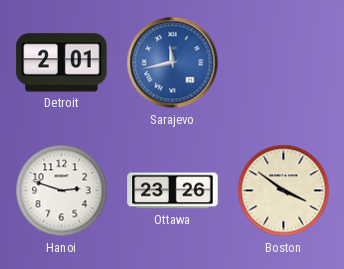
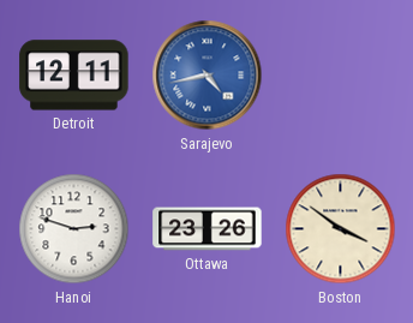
Detroit: 2:01 -> 12:11 (74, 76)
Sarajevo: 11:43 -> 4:43 (208, 76)
